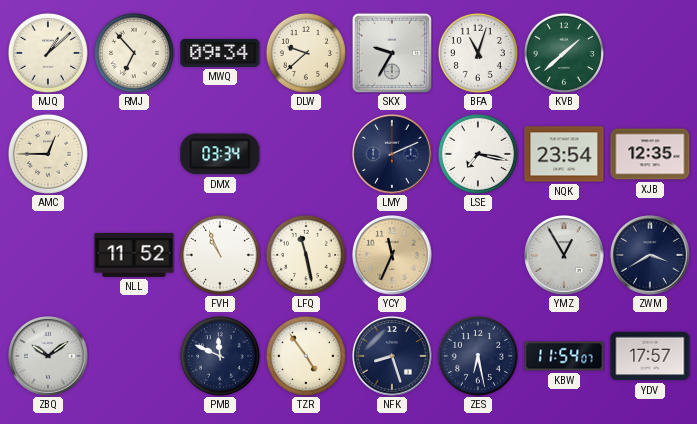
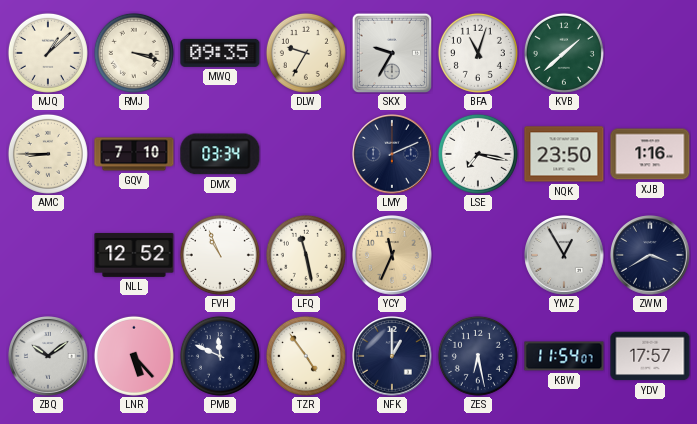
RMJ: 6:53 -> 3:18 (134, 53)
MWQ: 09:34 -> 09:35 (220, 53)
DLW: 9:38 -> 9:35 (306, 53)
AMC: 12:45 -> 8:45 (48, 154)
GQV: none -> 7:10 (134, 154)
NQK: 23:54 -> 23:50 (564, 154)
XJB: 12:35 -> 1:16 (650, 154)
NLL: 11:52 -> 12:52 (134, 255)
LNR: none -> 5:23 (134, 356)
NFK: 8:27 -> 1:00 (392, 356)
